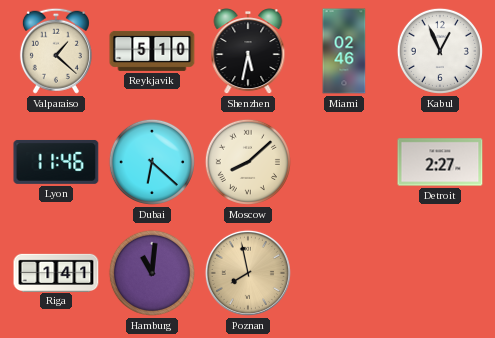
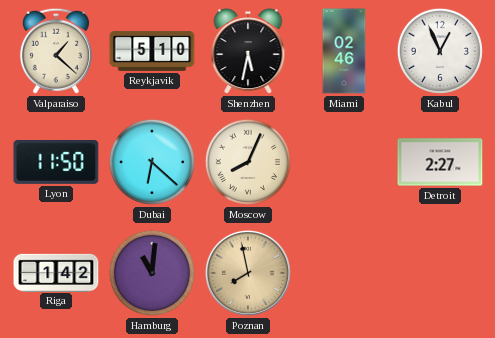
Lyon: 11:46 -> 11:50 (56, 162)
Moscow: 8:08 -> 8:04 (248, 162)
Riga: 1:41 -> 1:42 (56, 272)
